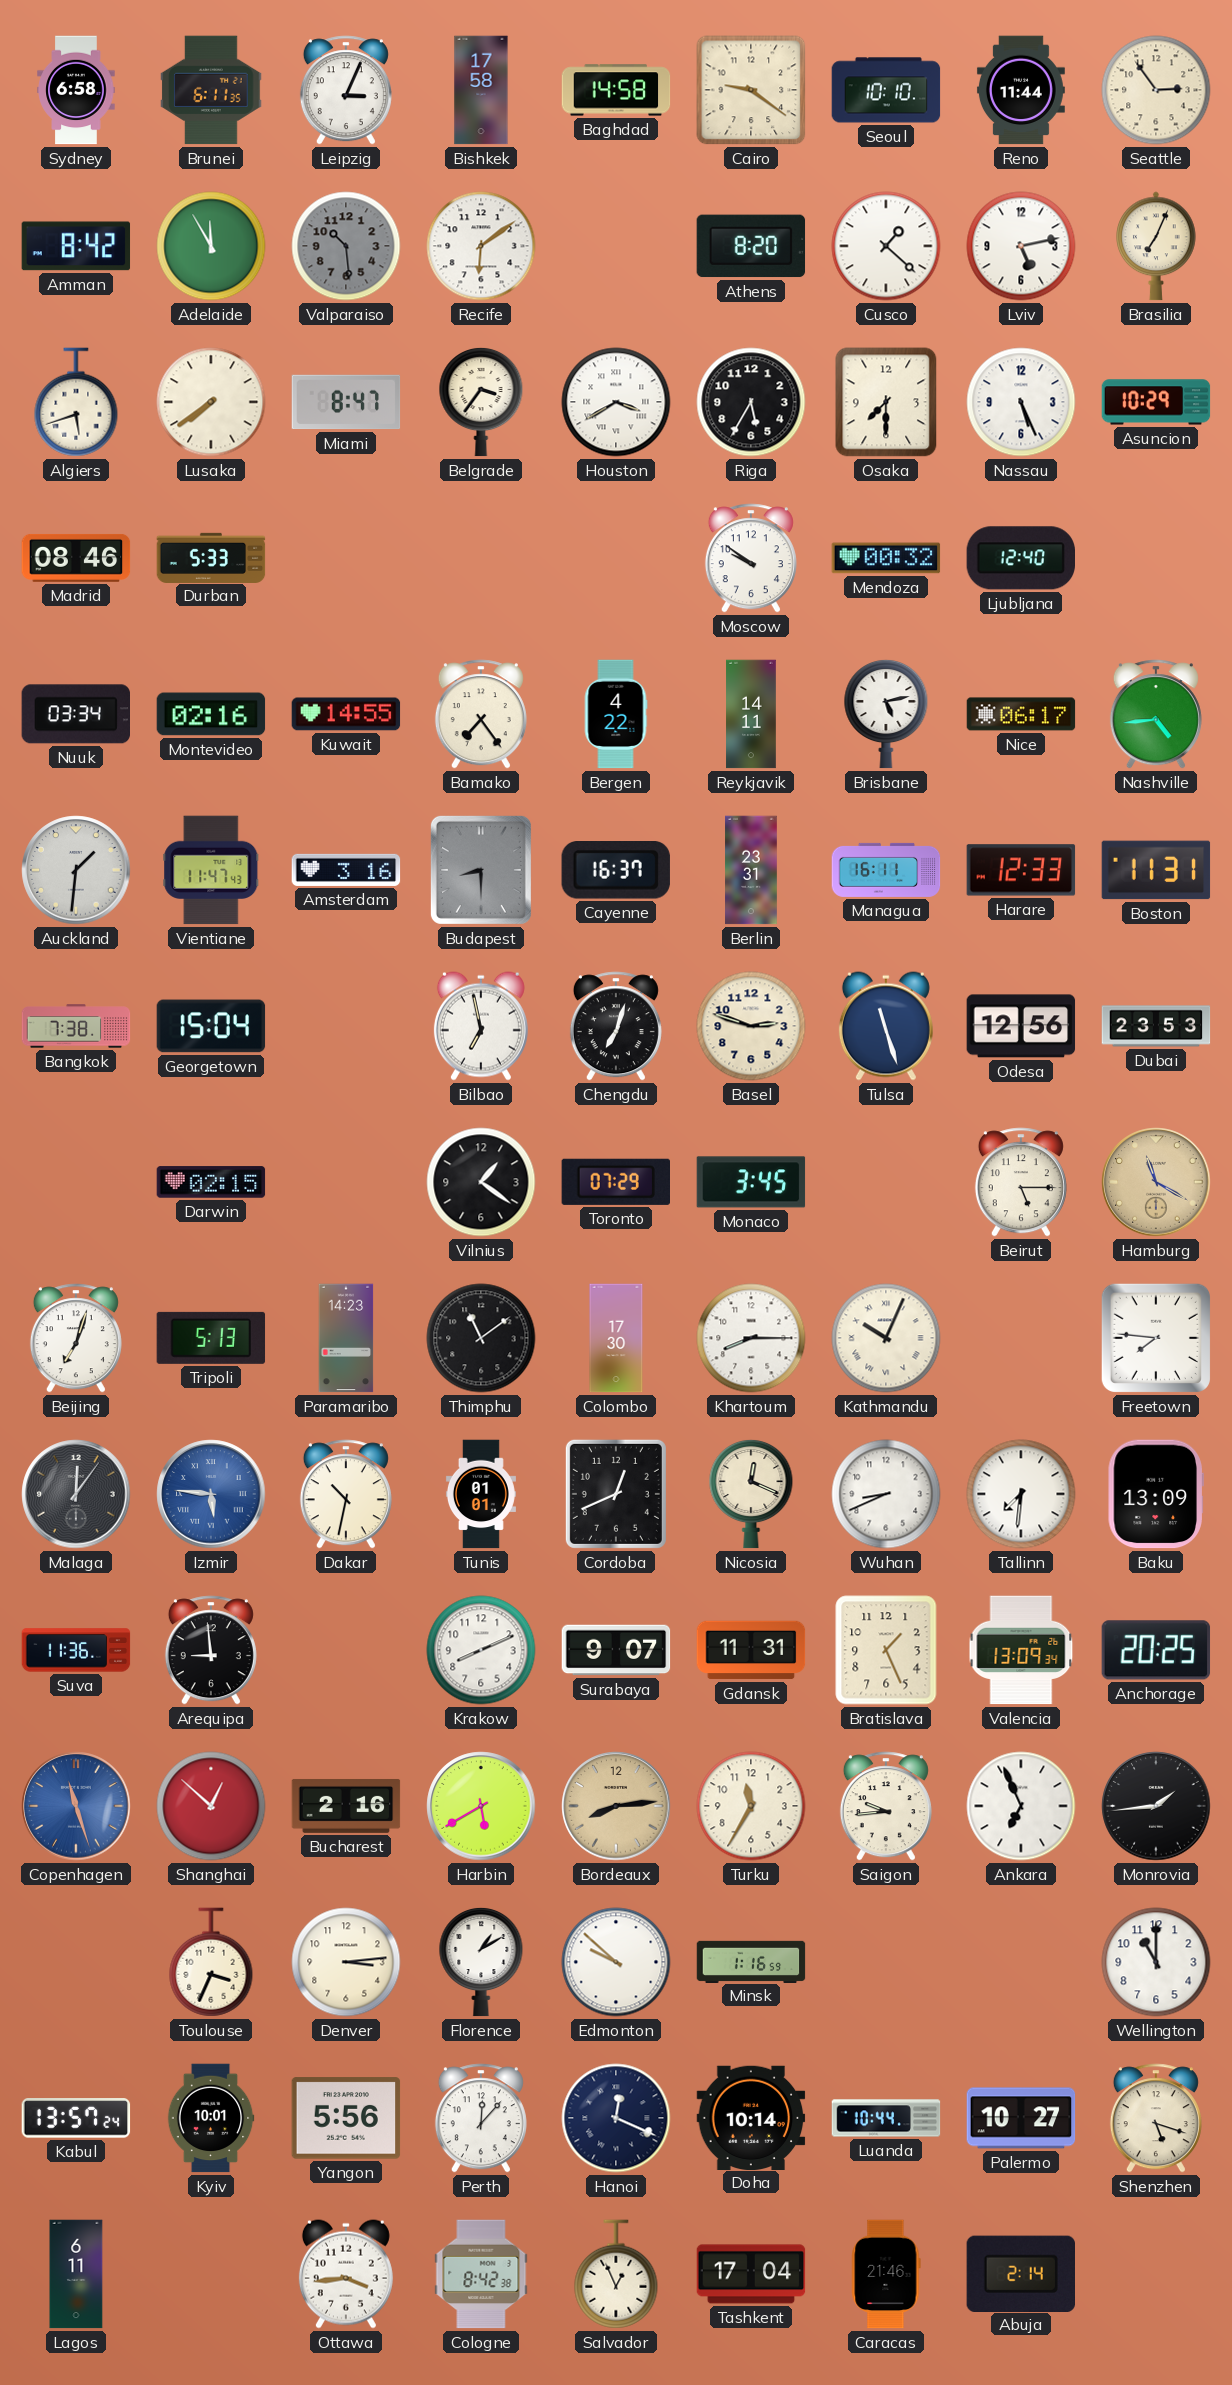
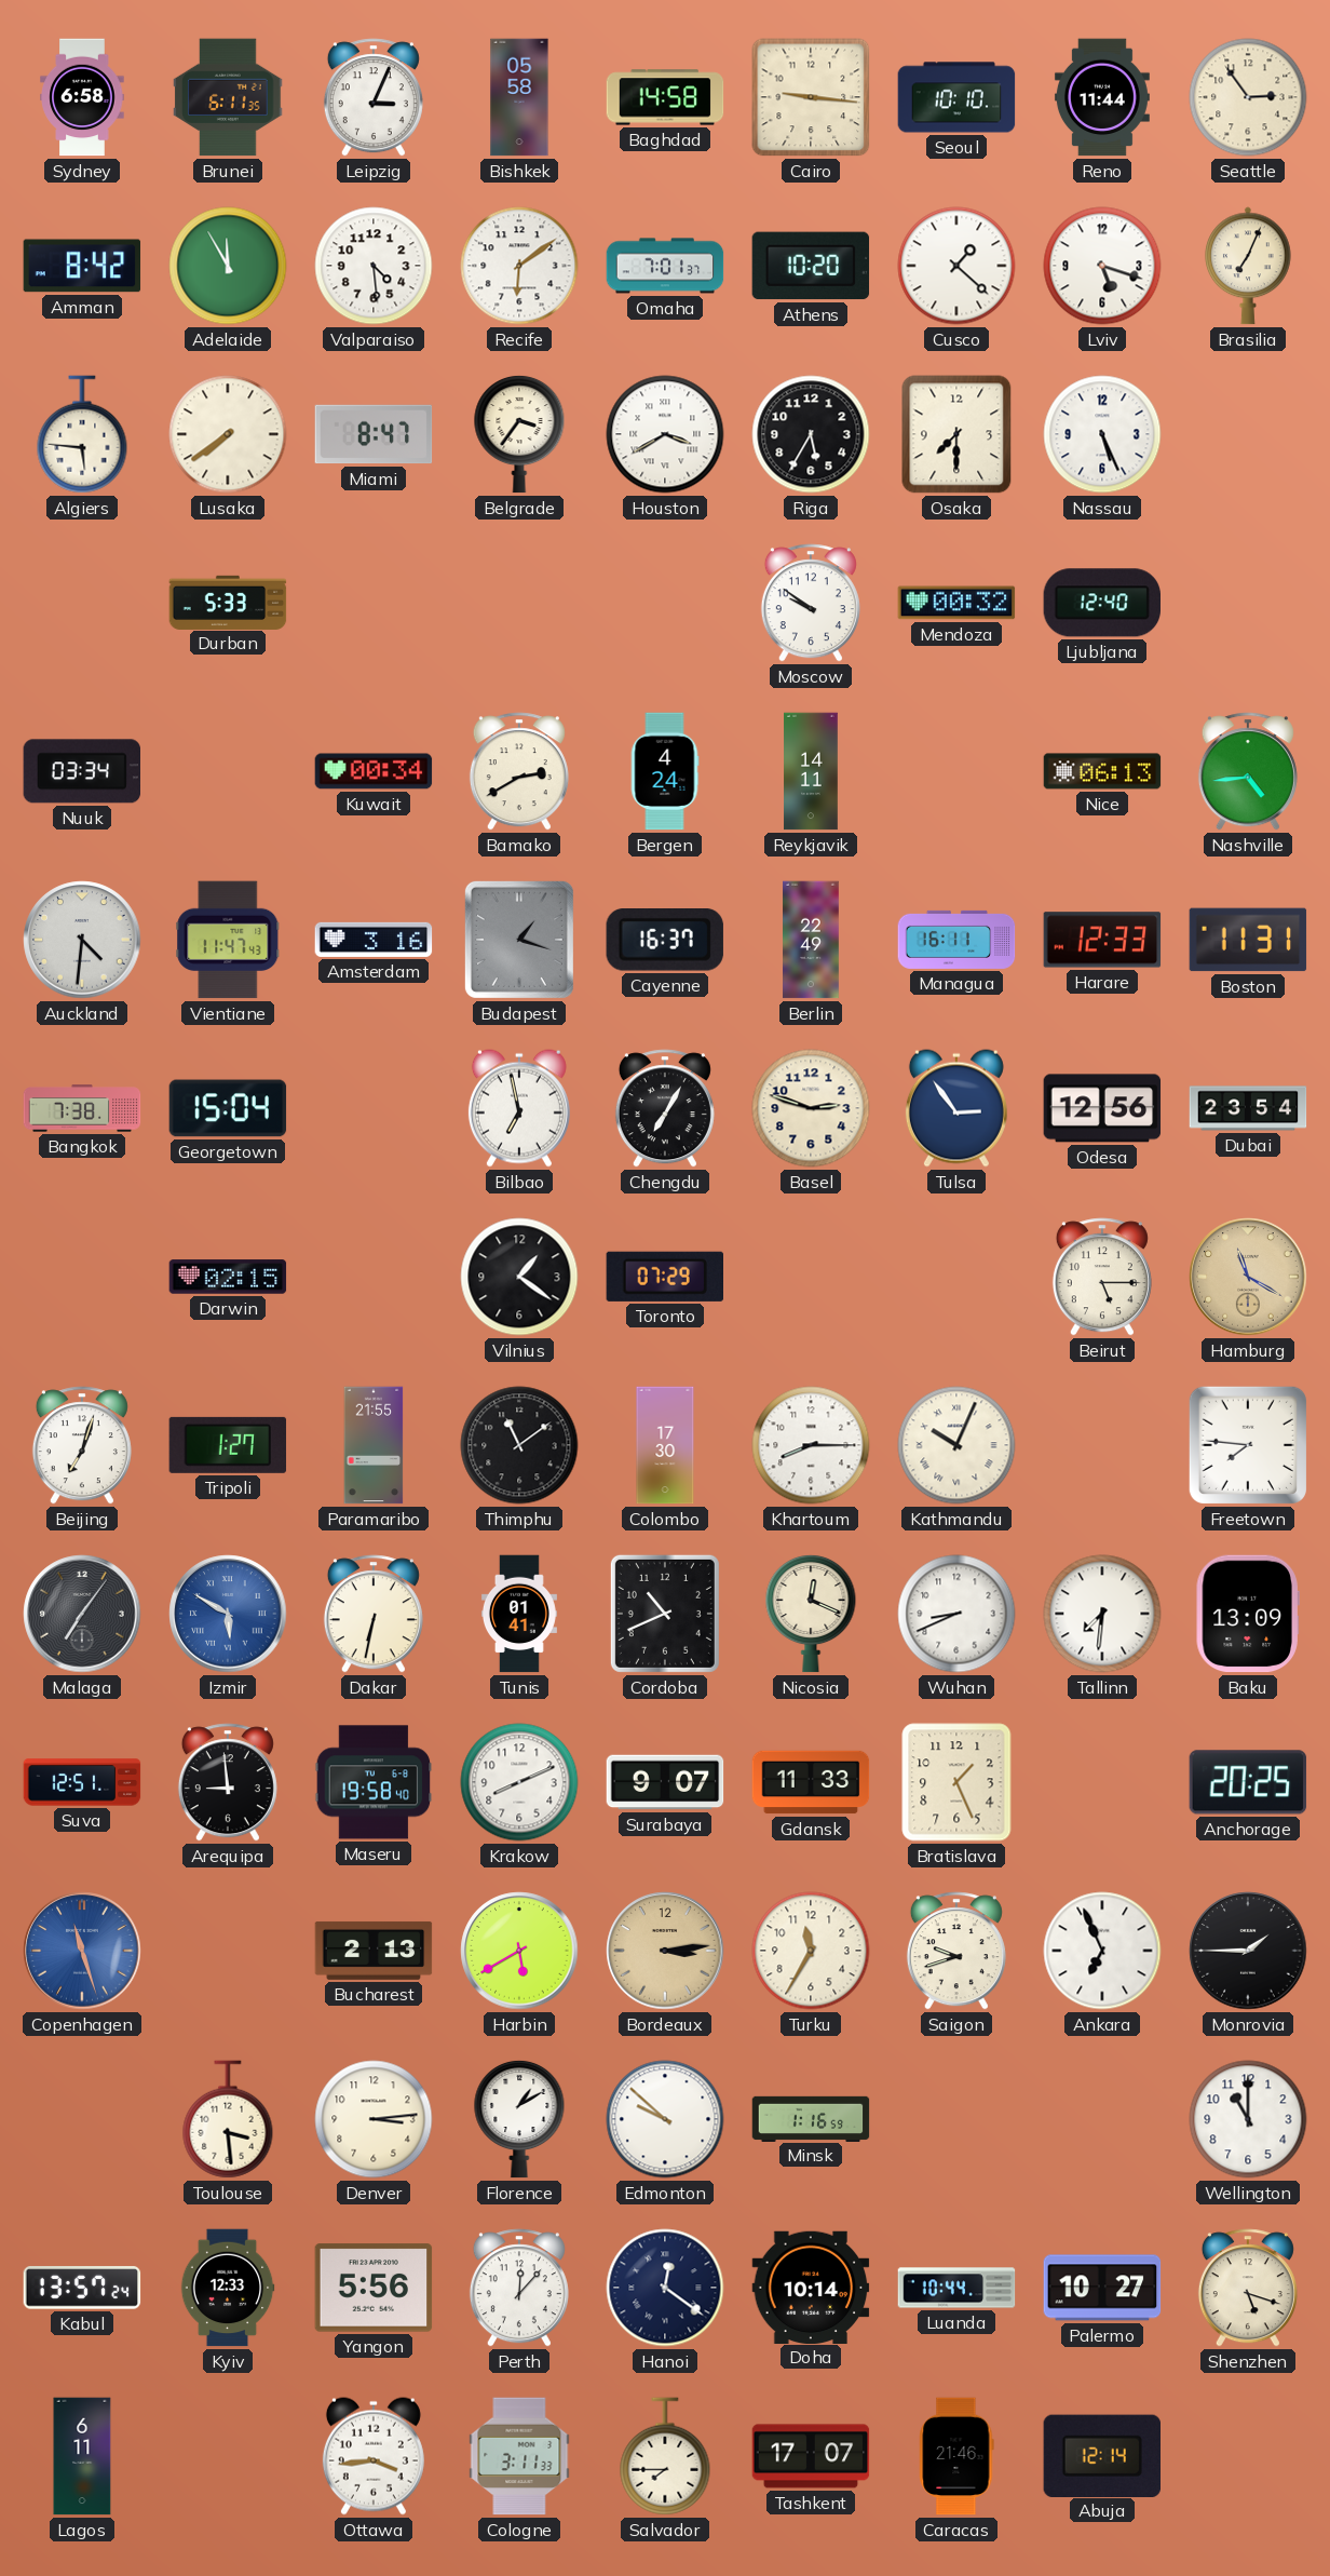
Bishkek: 17:58 -> 05:58 (519, 97)
Cairo: 9:21 -> 9:16 (811, 97)
Valparaiso: 10:29 -> 4:29 (374, 266)
Valparaiso dial: grey -> white (374, 266)
Omaha: none -> 7:01 (665, 266)
Athens: 8:20 -> 10:20 (811, 266)
Lviv: 5:13 -> 5:18 (1102, 266)
Algiers: 5:42 -> 5:46 (82, 434)
Asuncion: 10:29 -> none (1156, 402)
Madrid: 08:46 -> none (76, 558)
Montevideo: 02:16 -> none (211, 714)
Kuwait: 14:55 -> 00:34 (374, 771)
Bamako: 7:24 -> 2:40 (519, 771)
Bergen: 4:22 -> 4:24 (665, 771)
Brisbane: 5:13 -> none (886, 714)
Nice: 06:17 -> 06:13 (1102, 771)
Auckland: 1:31 -> 4:31 (82, 940)
Budapest: 8:30 -> 1:18 (519, 940)
Berlin: 23:31 -> 22:49 (811, 940)
Chengdu: 7:03 -> 7:05 (665, 1108)
Tulsa: 11:27 -> 2:54 (956, 1108)
Dubai: 23:53 -> 23:54 (1248, 1108)
Monaco: 3:45 -> none (751, 1182)
Tripoli: 5:13 -> 1:27 (228, 1445)
Paramaribo: 14:23 -> 21:55 (374, 1445)
Malaga: 12:06 -> 7:06 (82, 1614)
Izmir: 5:46 -> 5:50 (228, 1614)
Dakar: 10:32 -> 6:32 (374, 1614)
Tunis: 01:01 -> 01:41 (519, 1614)
Cordoba: 12:41 -> 10:41 (665, 1614)
Suva: 11:36 -> 12:51 (82, 1782)
Maseru: none -> 19:58 (374, 1782)
Gdansk: 11:31 -> 11:33 (811, 1782)
Valencia: 13:09 -> none (1021, 1650)
Shanghai: 12:52 -> none (211, 1806)
Bucharest: 2:16 -> 2:13 (374, 1951)
Bordeaux: 8:14 -> 3:14 (665, 1951)
Saigon: 9:44 -> 9:42 (956, 1951)
Monrovia: 1:44 -> 1:45 (1248, 1951)
Toulouse: 3:34 -> 3:29 (228, 2119)
Kyiv: 10:01 -> 12:33 (228, 2288)
Hanoi: 12:19 -> 12:21 (665, 2288)
Cologne: 8:42 -> 3:11 (519, 2456)
Salvador: 12:56 -> 7:45 (665, 2456)
Tashkent: 17:04 -> 17:07 (811, 2456)
Abuja: 2:14 -> 12:14 (1101, 2455)
